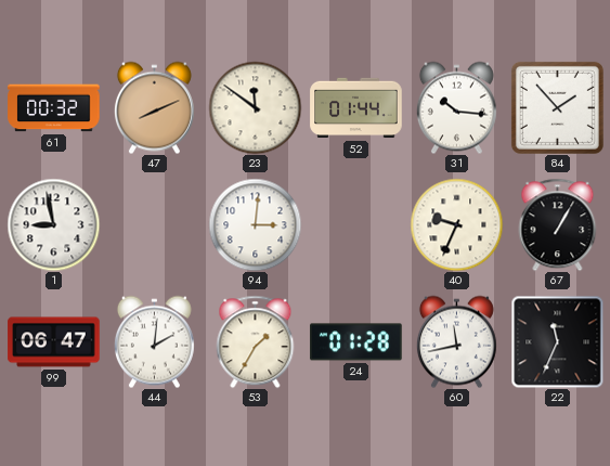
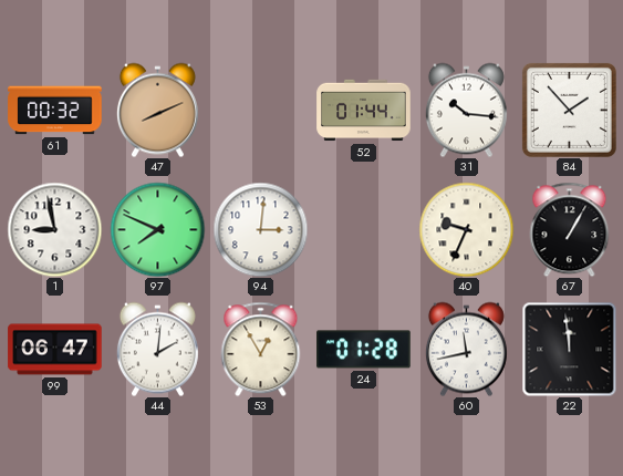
23: 11:51 -> none (255, 107)
97: none -> 7:49 (157, 229)
53: 1:35 -> 12:55 (261, 349)
22: 11:34 -> 11:59 (569, 349)
